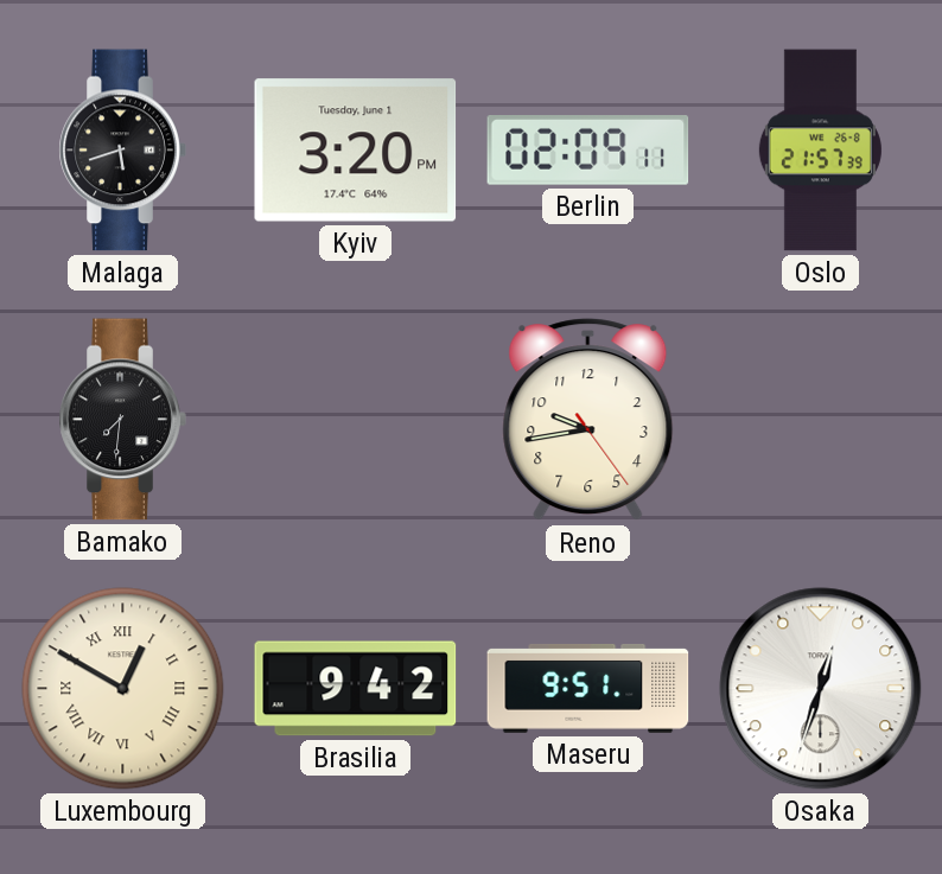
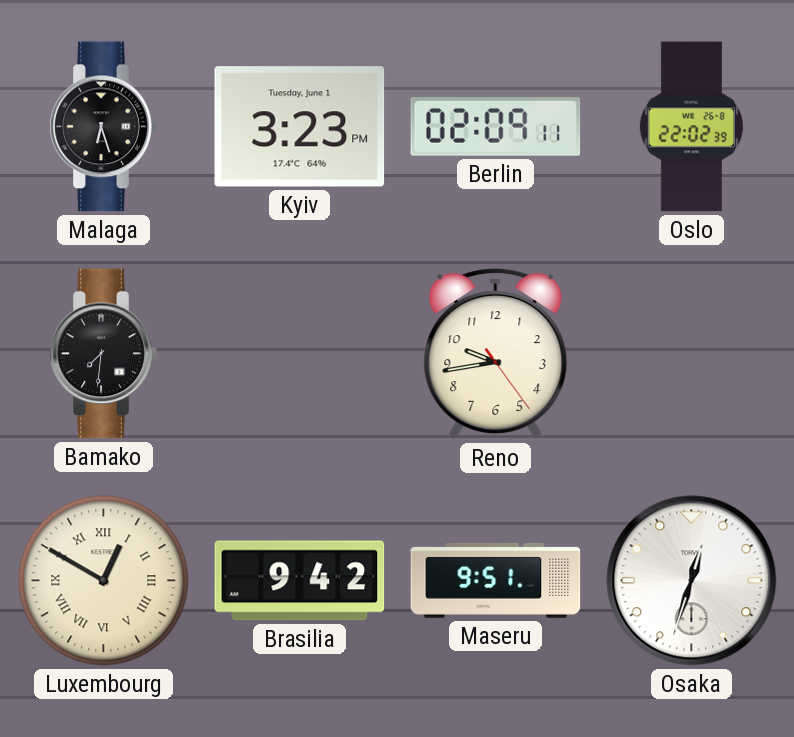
Malaga: 5:42 -> 6:27 (103, 127)
Kyiv: 3:20 -> 3:23 (300, 127)
Oslo: 21:57 -> 22:02 (691, 127)
